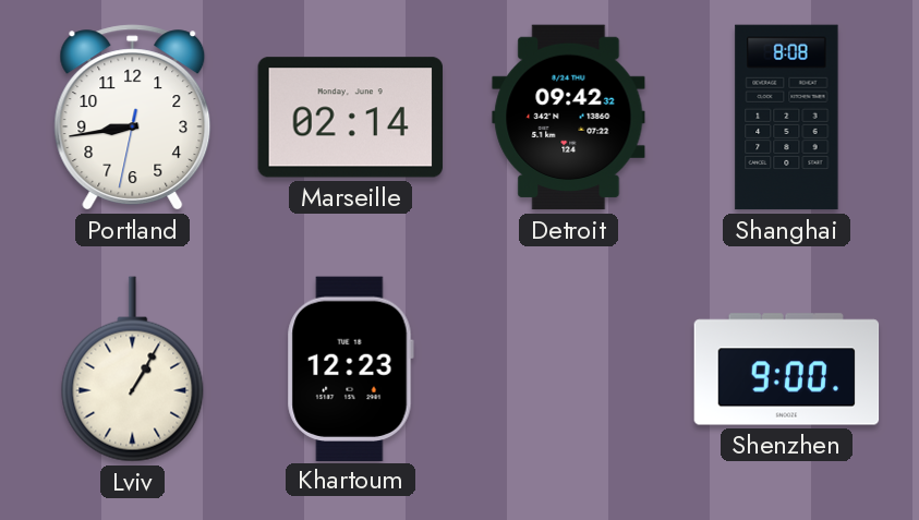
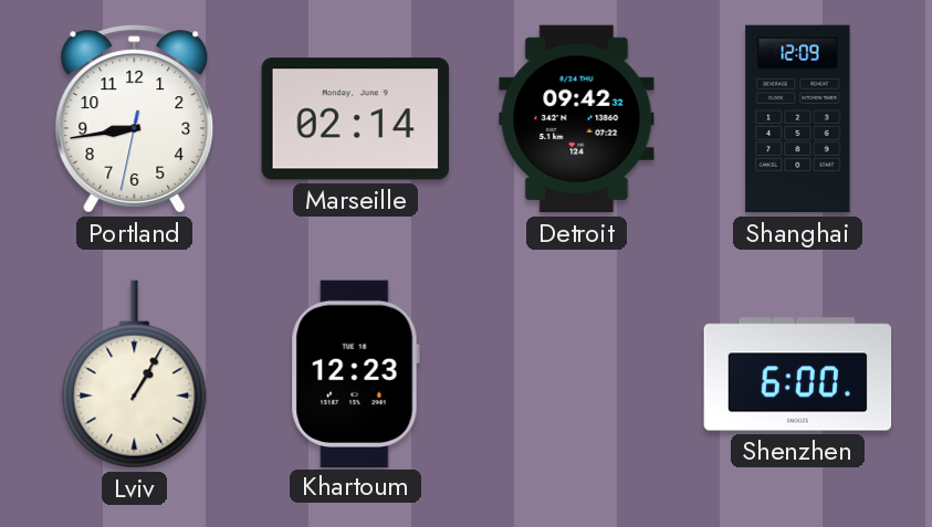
Shanghai: 8:08 -> 12:09 (798, 119)
Shenzhen: 9:00 -> 6:00 (798, 375)
